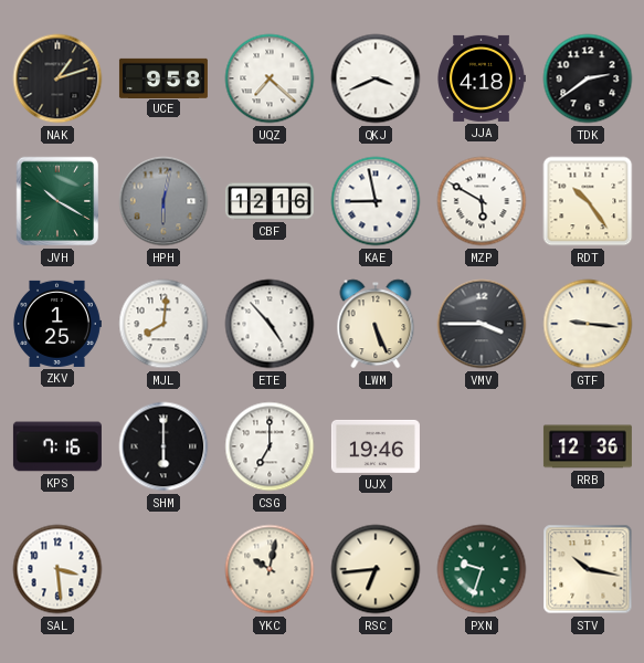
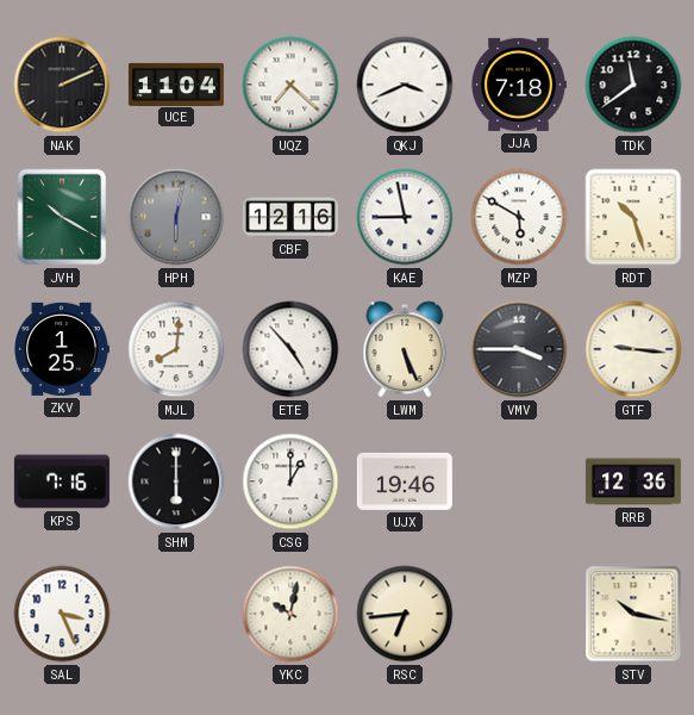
NAK: 1:12 -> 2:11 (62, 85)
UCE: 9:58 -> 11:04 (176, 83)
JJA: 4:18 -> 7:18 (519, 85)
TDK: 2:39 -> 11:39 (633, 85)
RDT: 10:24 -> 10:27 (633, 217)
CSG: 7:00 -> 1:00 (290, 481)
SAL: 3:29 -> 3:26 (62, 614)
PXN: 9:33 -> none (482, 569)
